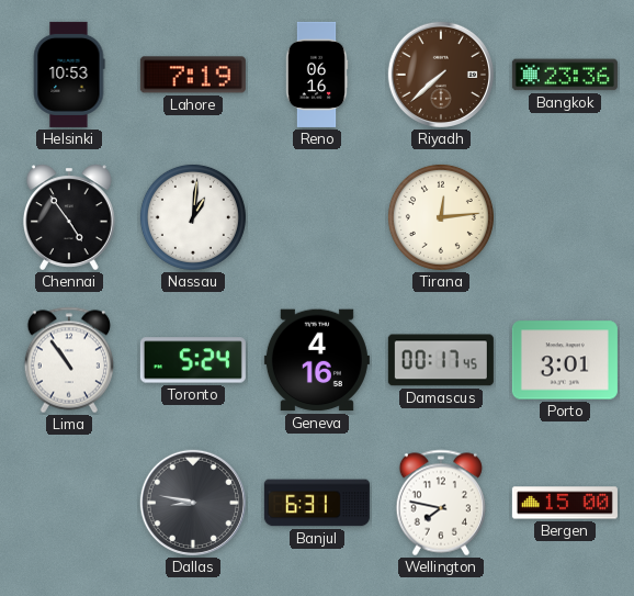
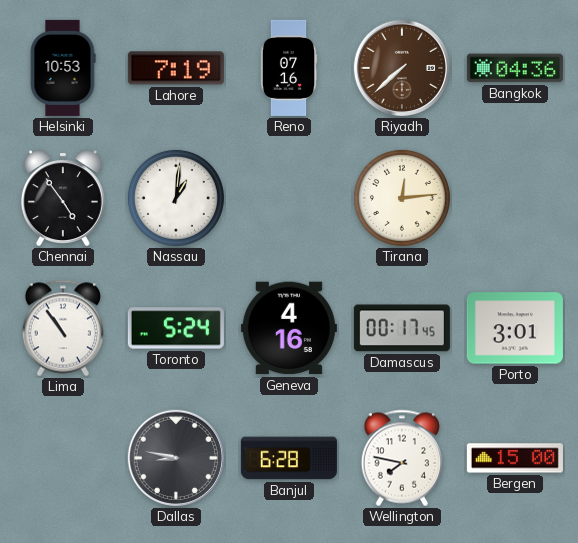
Reno: 06:16 -> 07:16 (289, 68)
Bangkok: 23:36 -> 04:36 (515, 68)
Banjul: 6:31 -> 6:28 (289, 458)
